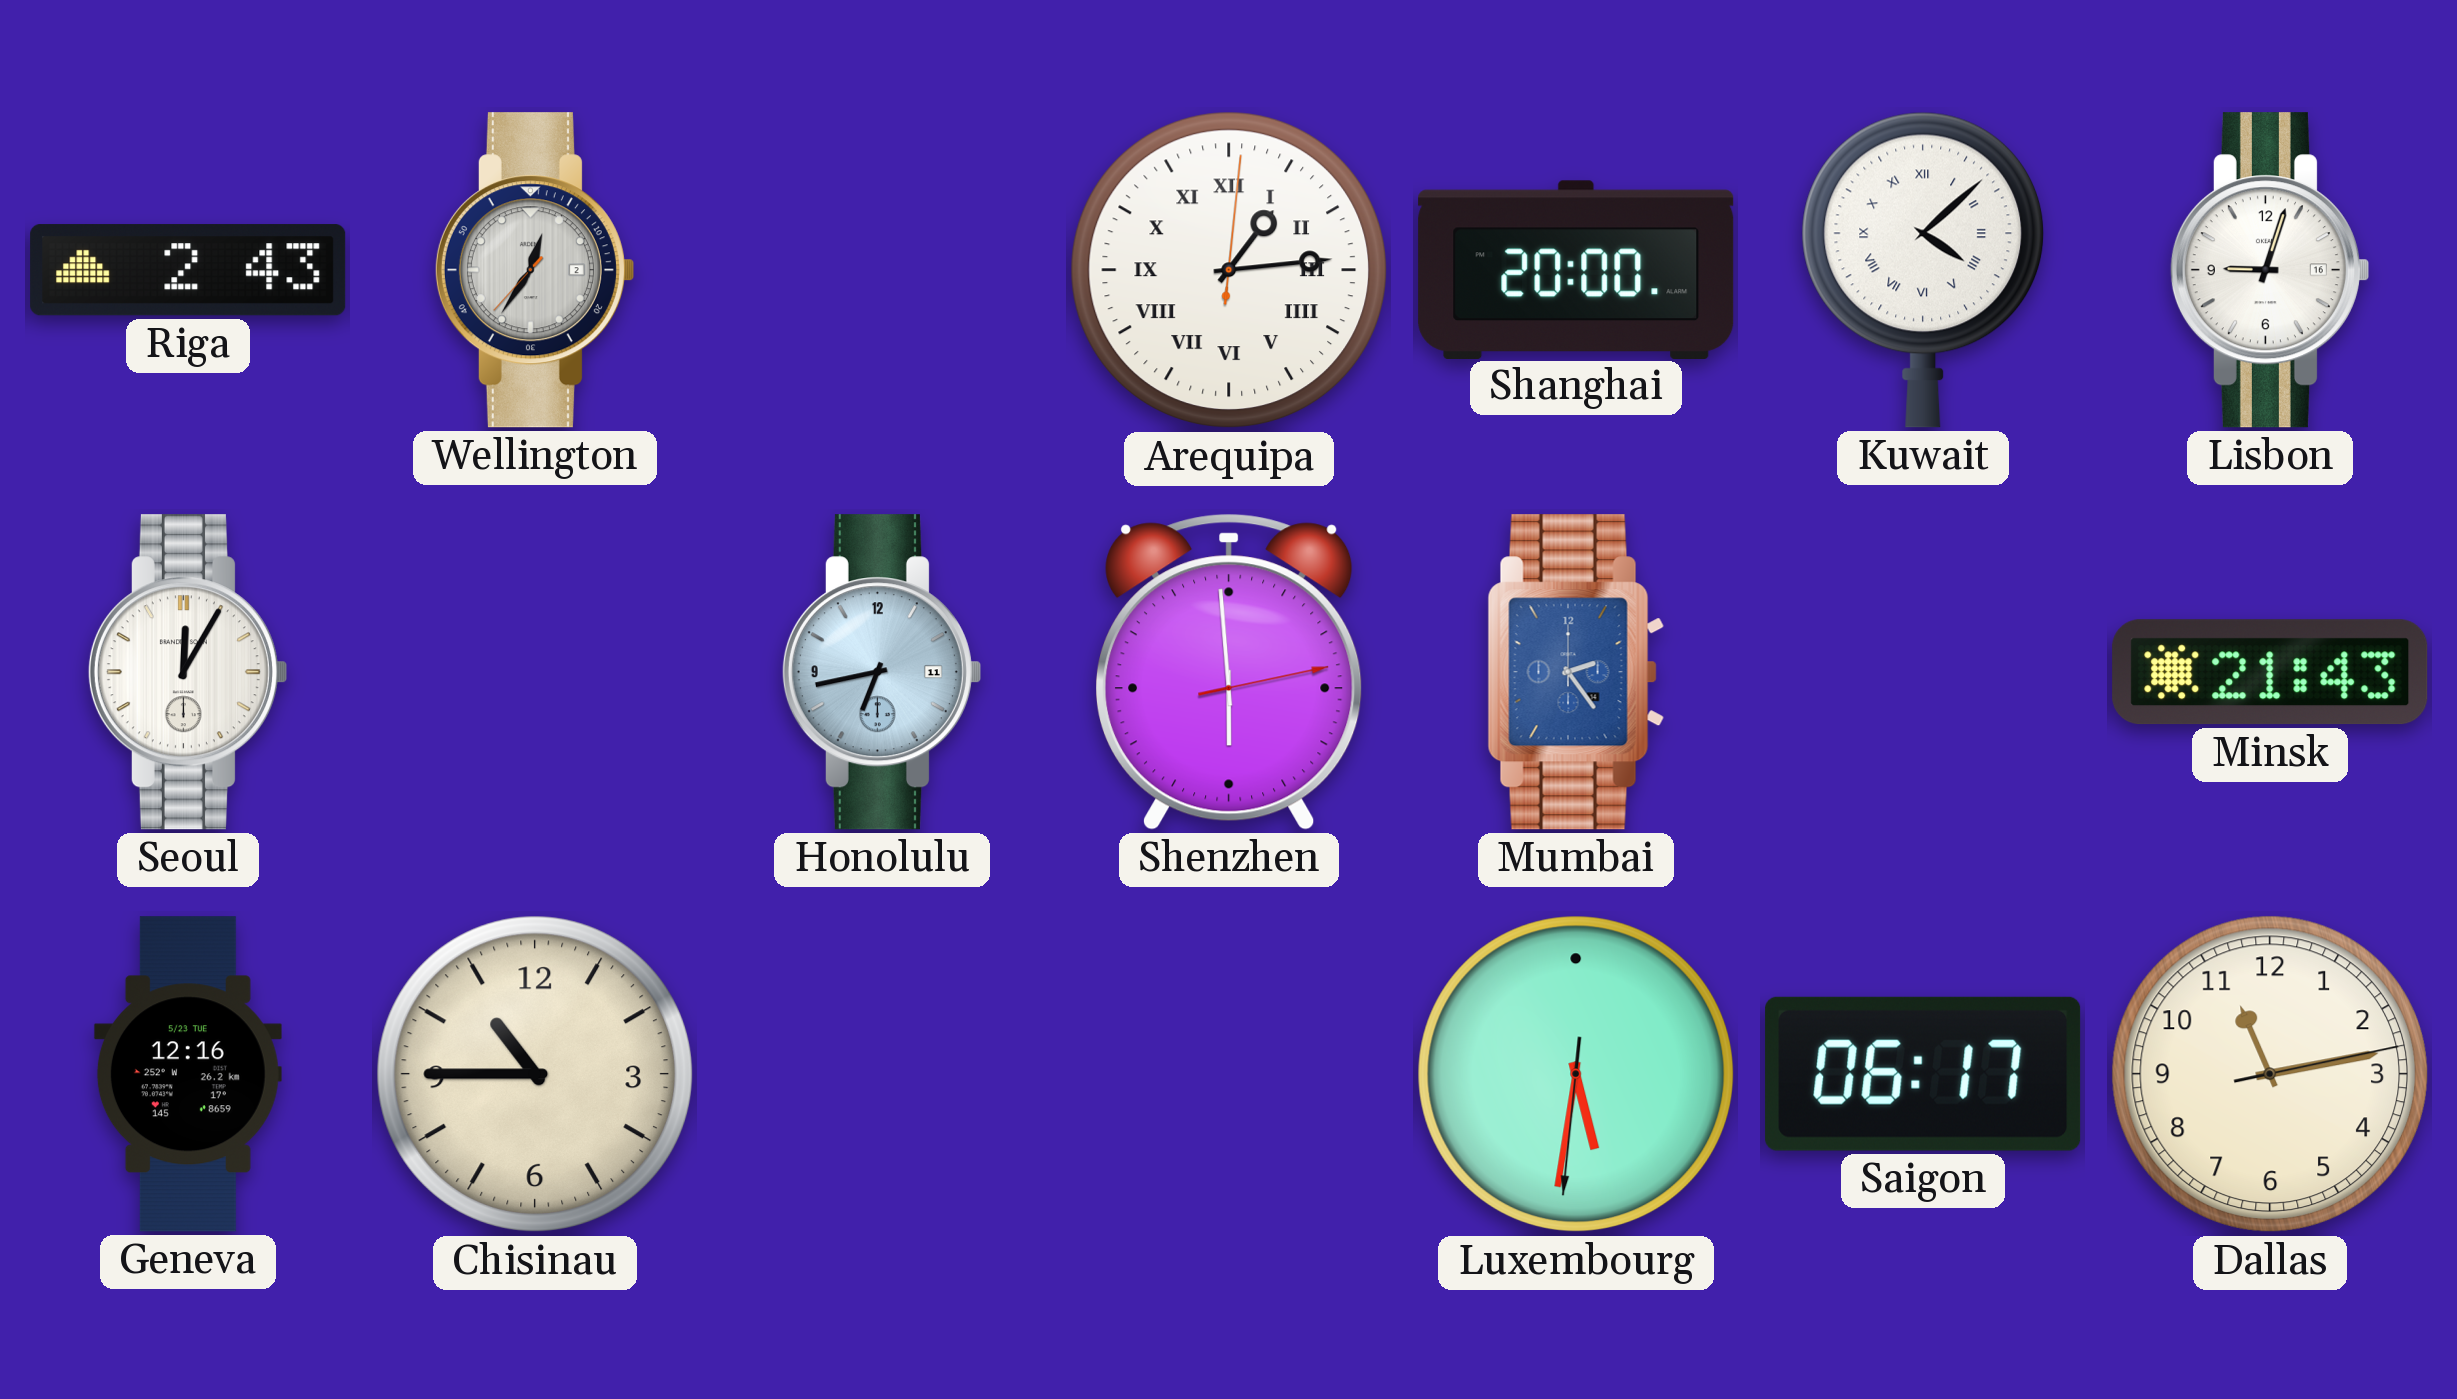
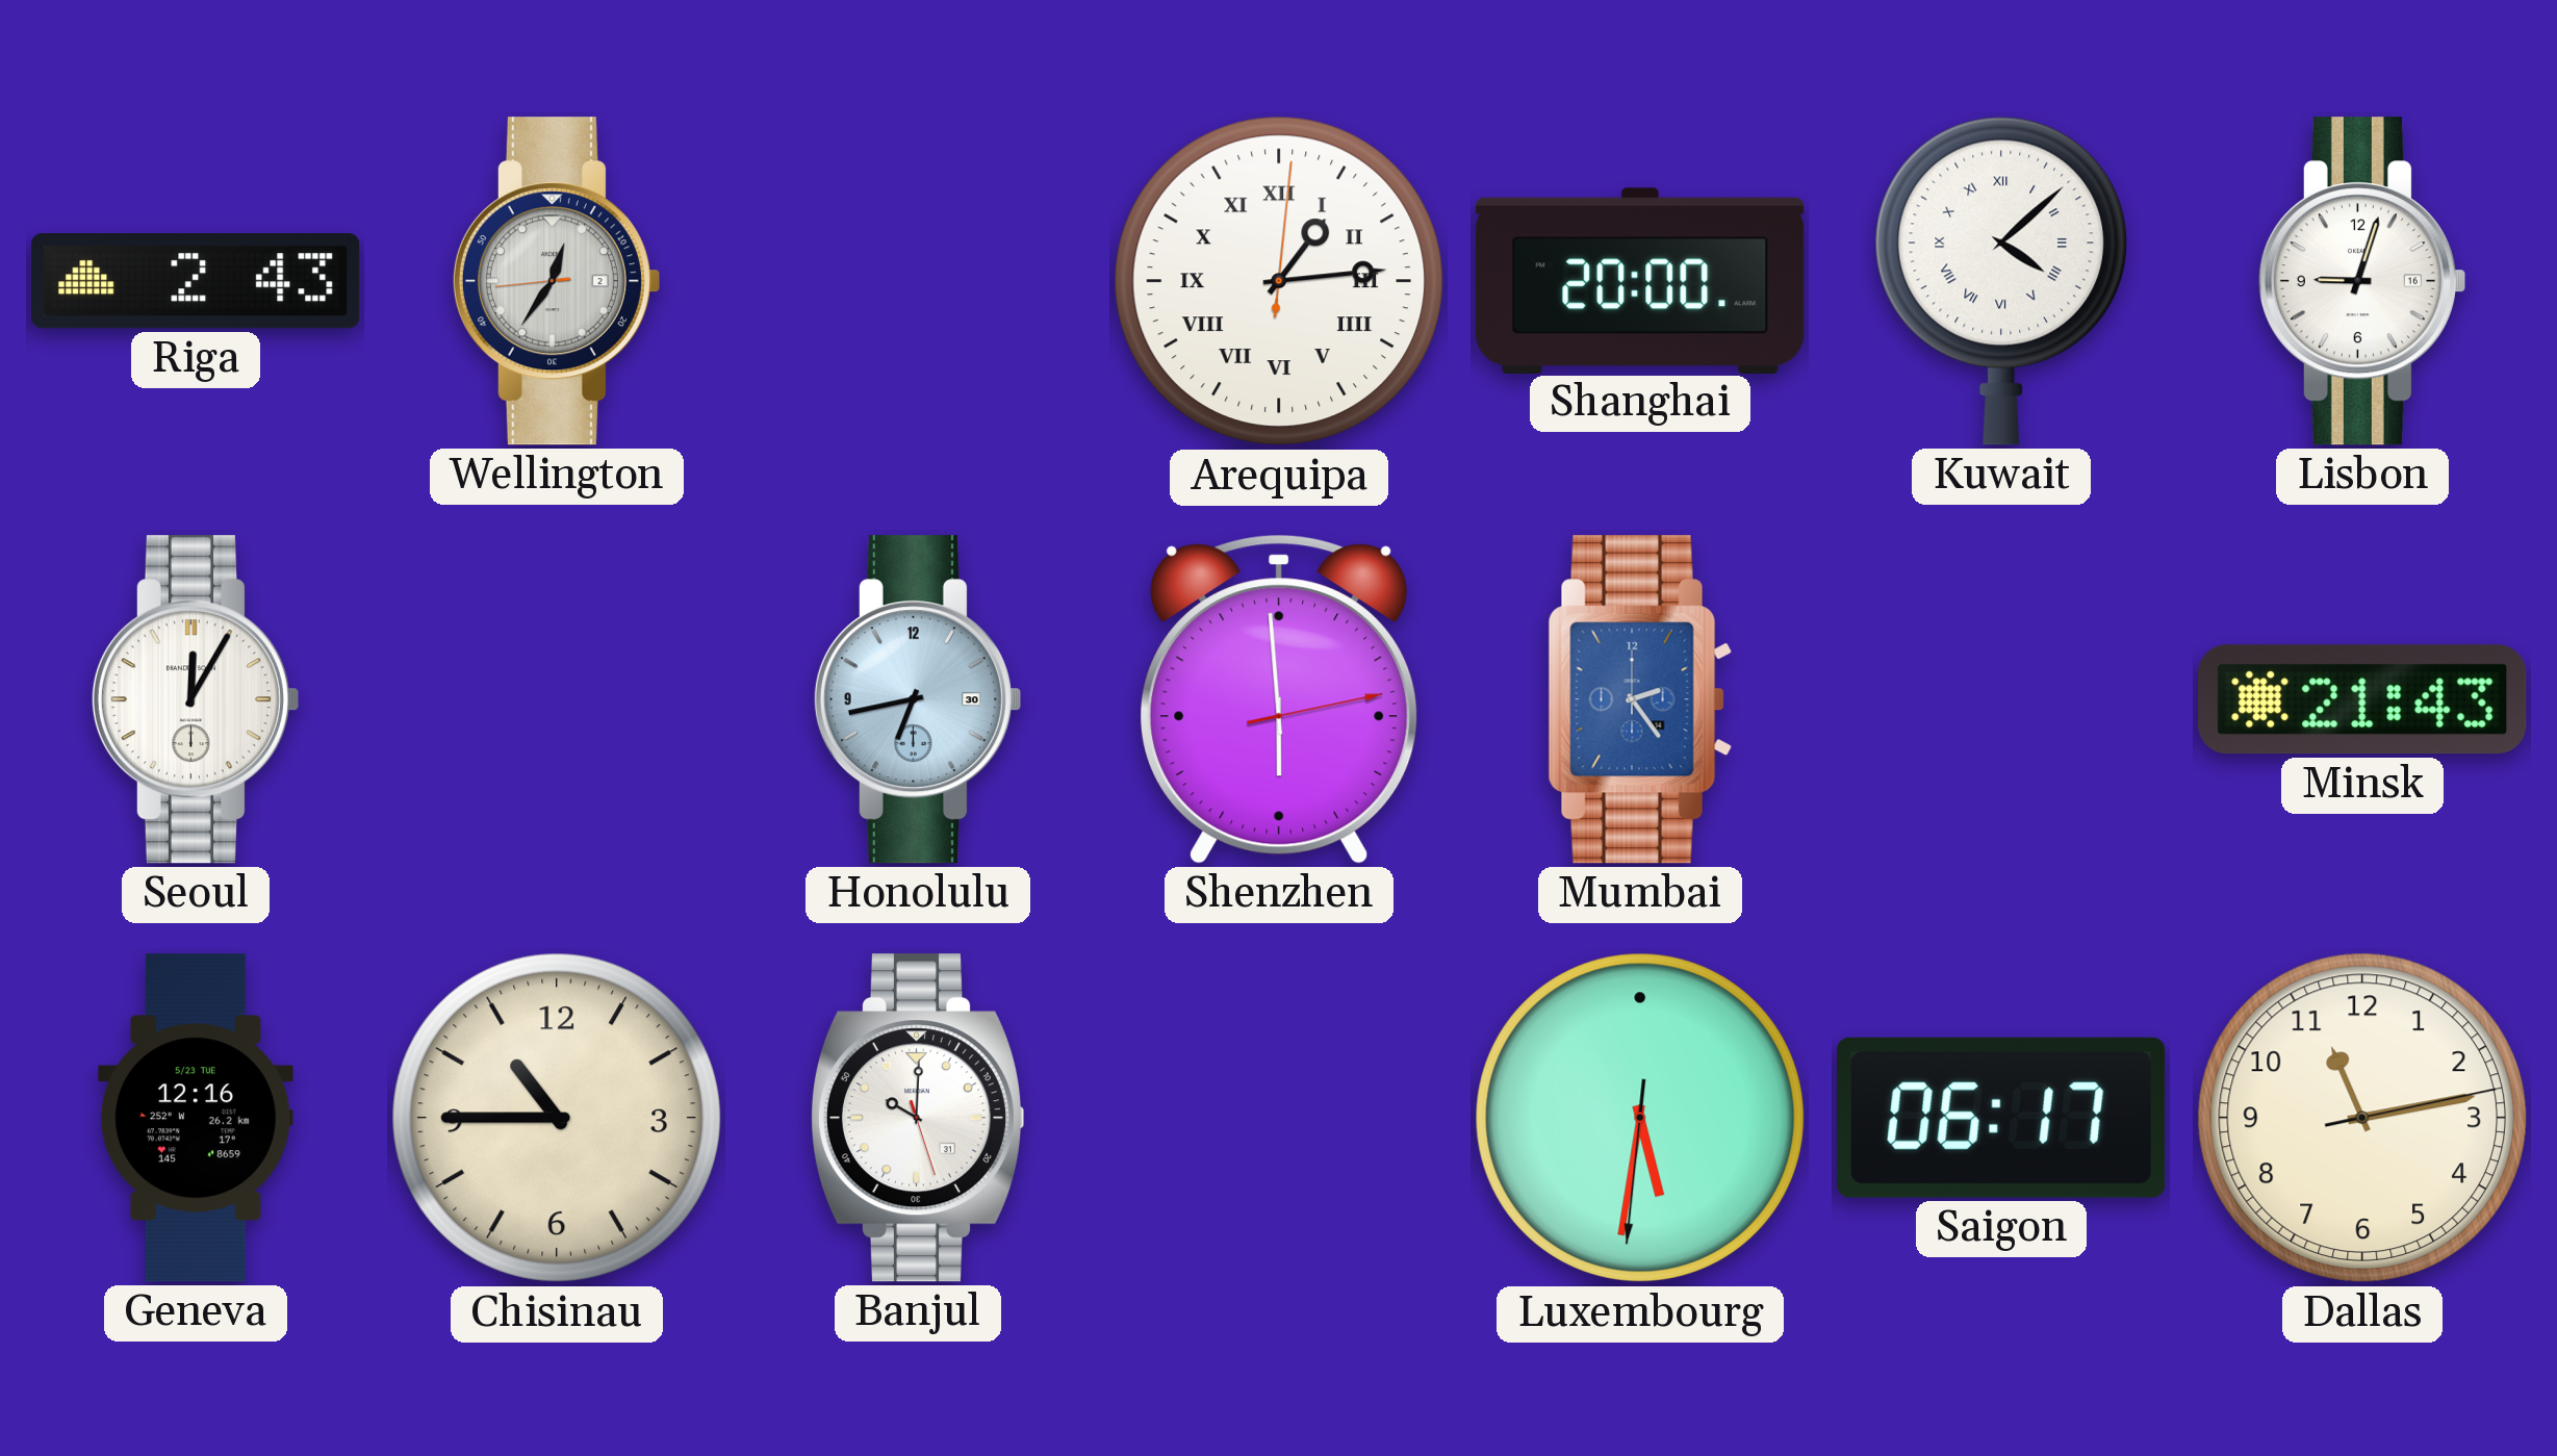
Wellington: 12:35:37 -> 12:35:44 (556, 281)
Honolulu date: 11 -> 30 (917, 699)
Banjul: none -> 10:00 (917, 1118)
